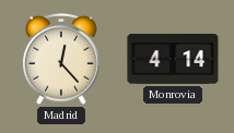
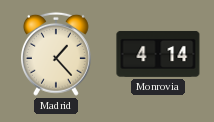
Madrid: 12:23 -> 1:23 (56, 54)
